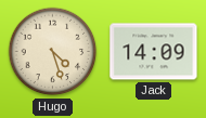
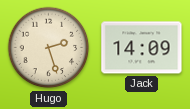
Hugo: 4:27 -> 2:27 (49, 48)
